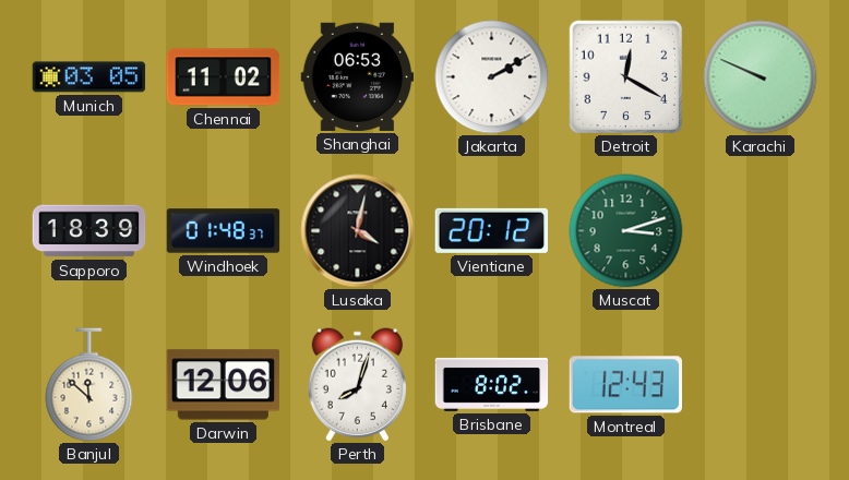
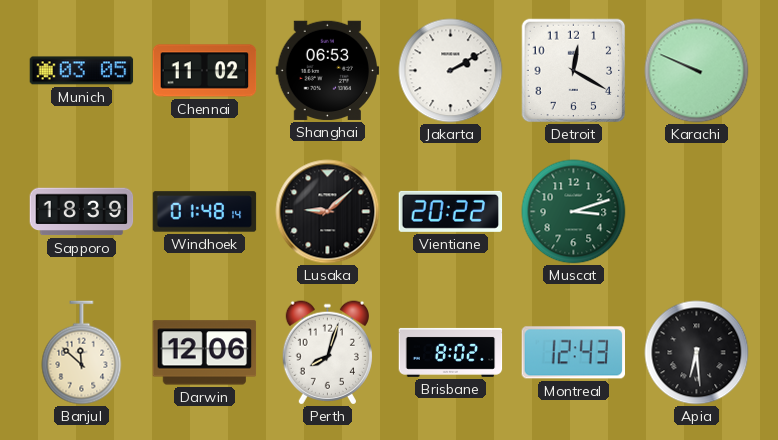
Windhoek: 01:48:37 -> 01:48:14 (205, 212)
Lusaka: 4:02 -> 9:08 (328, 212)
Vientiane: 20:12 -> 20:22 (451, 211)
Apia: none -> 6:29 (697, 353)
